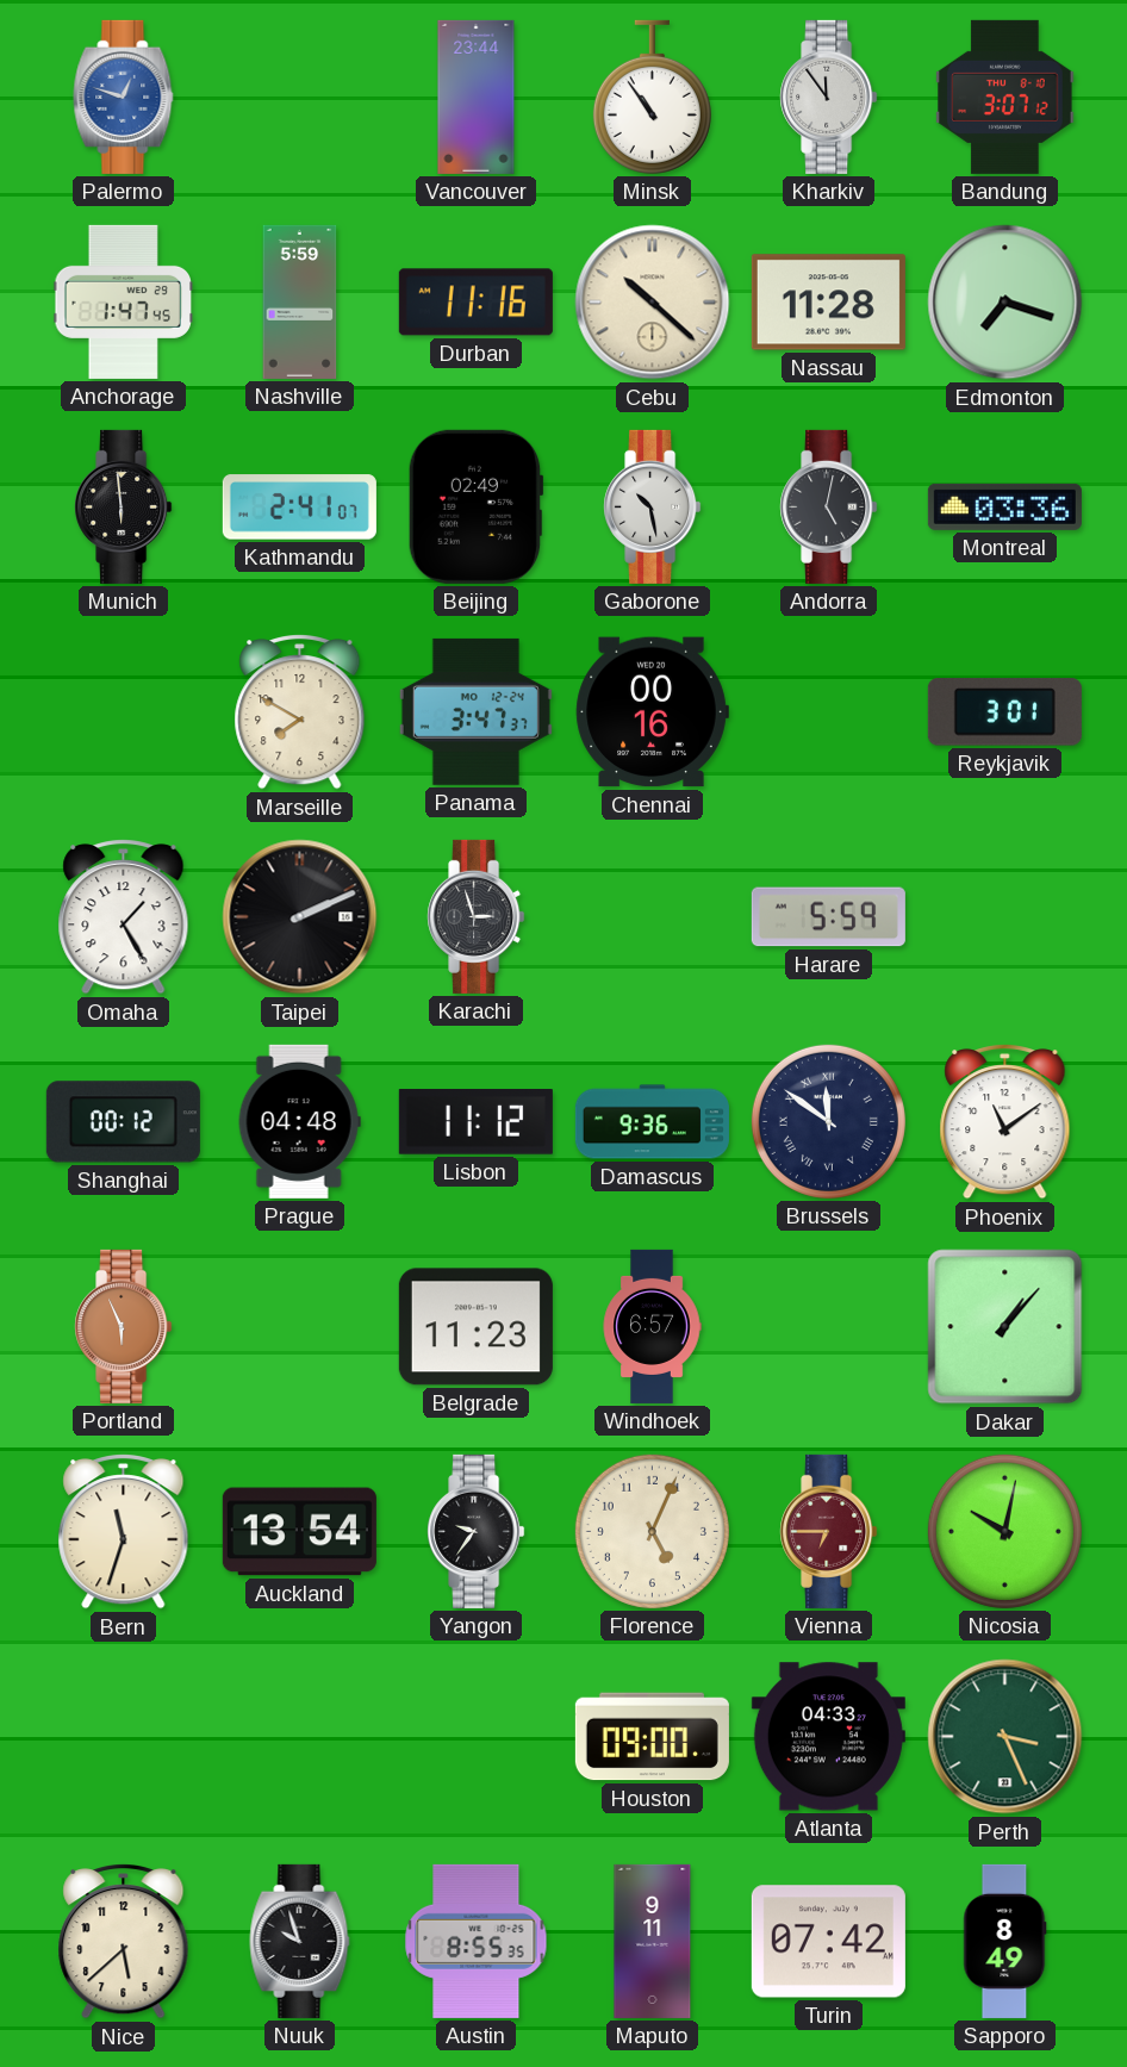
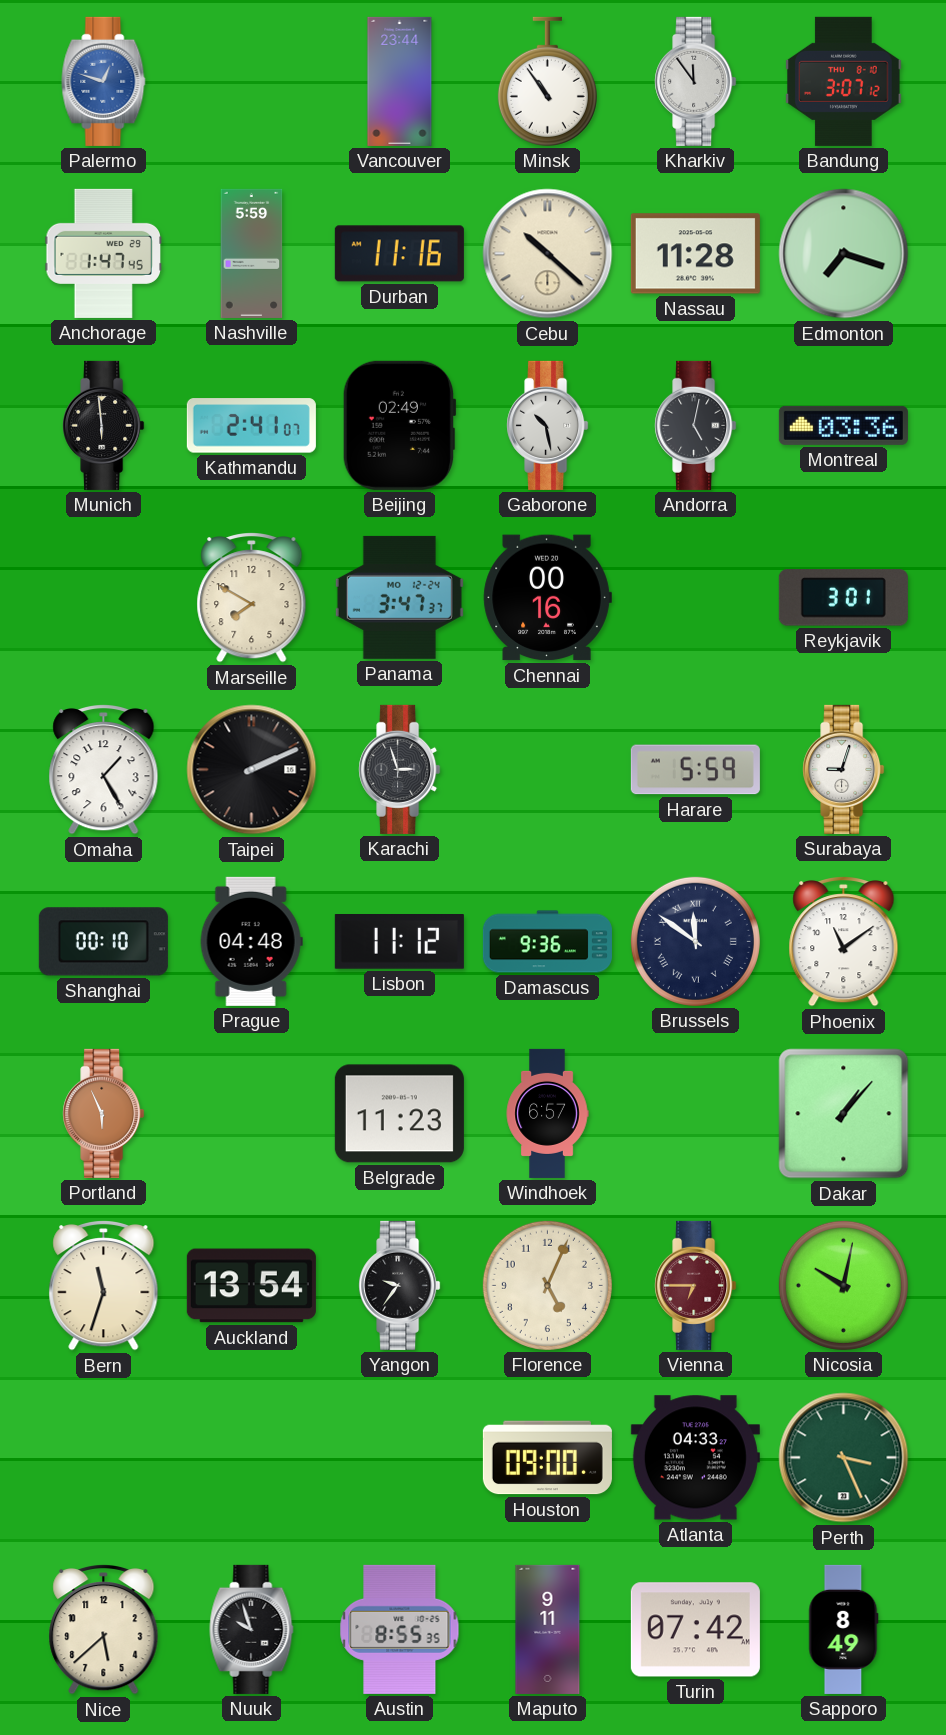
Surabaya: none -> 9:03 (844, 769)
Shanghai: 00:12 -> 00:10 (103, 942)
